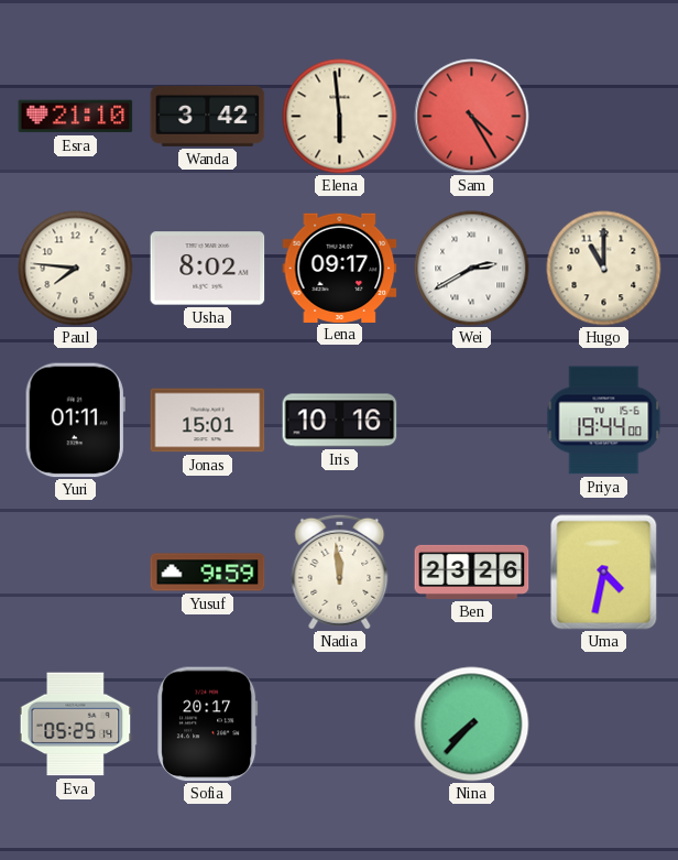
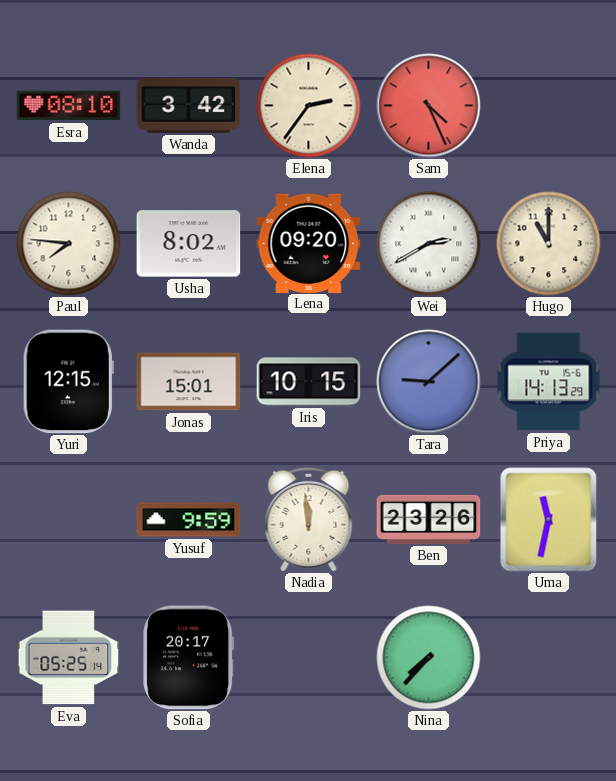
Esra: 21:10 -> 08:10 (69, 106)
Elena: 5:59 -> 2:36 (309, 106)
Sam: 4:25 -> 4:26 (429, 106)
Lena: 09:17 -> 09:20 (309, 243)
Yuri: 01:11 -> 12:15 (68, 382)
Iris: 10:16 -> 10:15 (309, 382)
Tara: none -> 9:08 (429, 382)
Priya: 19:44 -> 14:13 (549, 382)
Uma: 4:32 -> 11:32 (549, 520)
